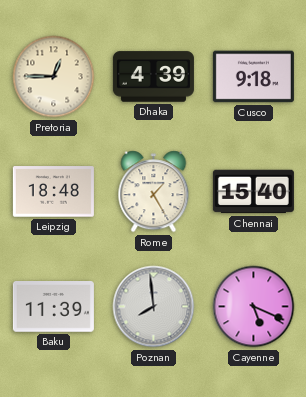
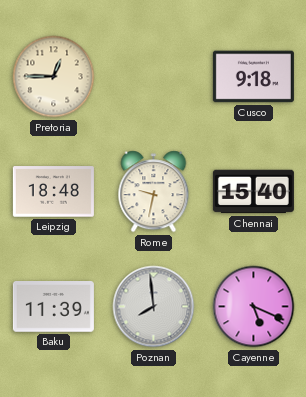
Dhaka: 4:39 -> none (153, 77)
Rome: 1:25 -> 9:32 (154, 192)
